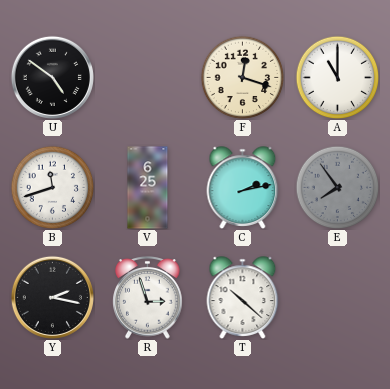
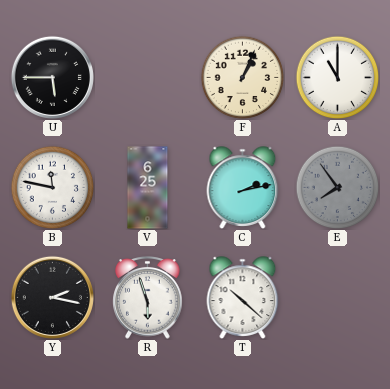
U: 4:51 -> 5:45 (52, 77)
F: 12:18 -> 1:04 (242, 77)
B: 11:42 -> 11:47 (52, 187)
R: 2:57 -> 5:57 (148, 298)
